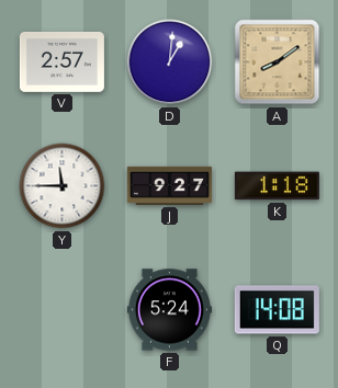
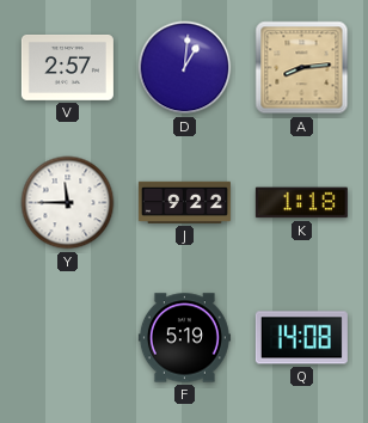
A: 8:09 -> 8:14 (302, 68)
J: 9:27 -> 9:22 (184, 202)
F: 5:24 -> 5:19 (184, 338)
